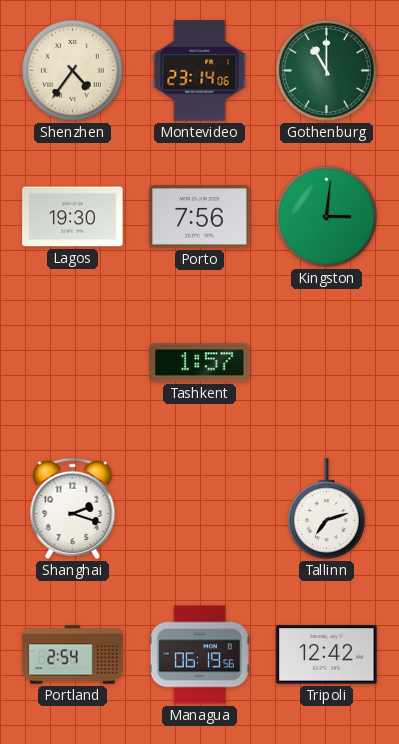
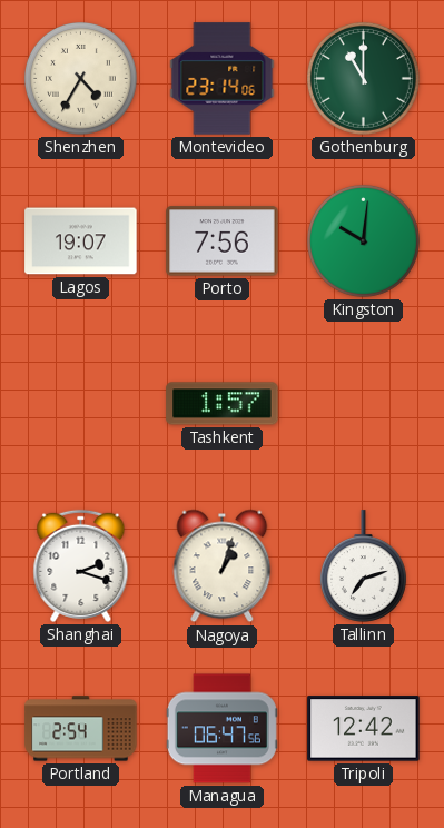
Shenzhen: 4:36 -> 4:35 (80, 78)
Lagos: 19:30 -> 19:07 (81, 241)
Kingston: 3:01 -> 10:01 (363, 240)
Nagoya: none -> 1:03 (223, 566)
Managua: 06:19 -> 06:47 (221, 729)
